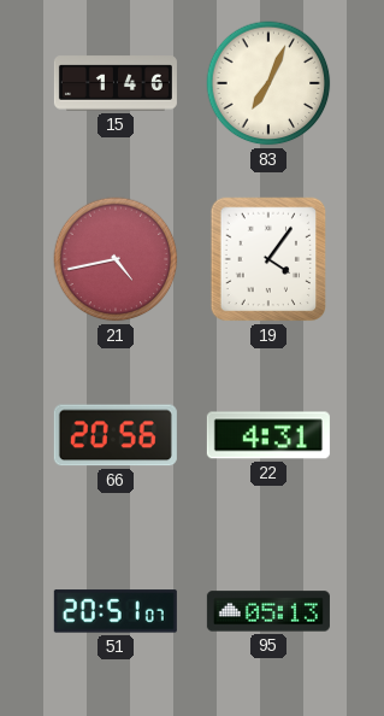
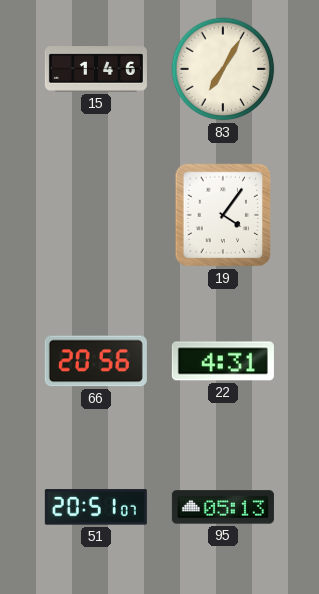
83: 7:04 -> 7:05 (223, 69)
21: 4:43 -> none (116, 259)
